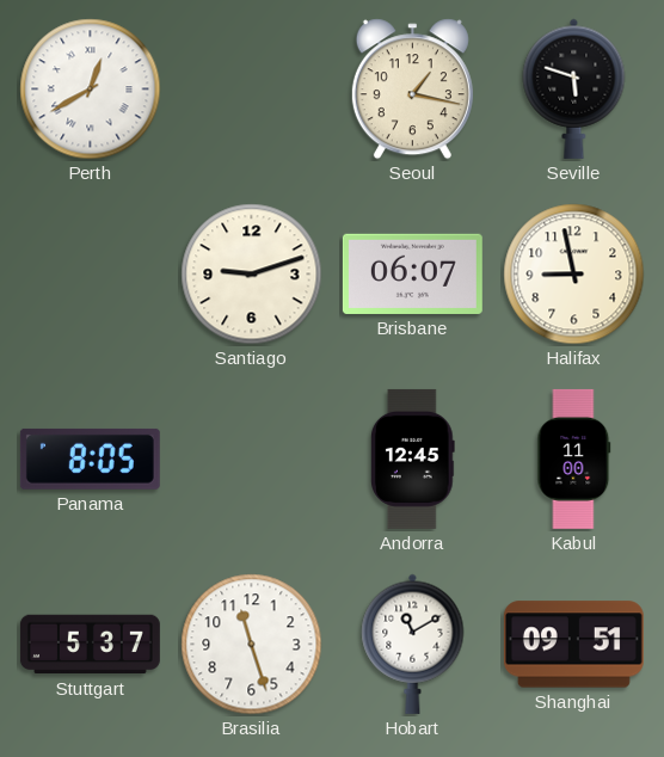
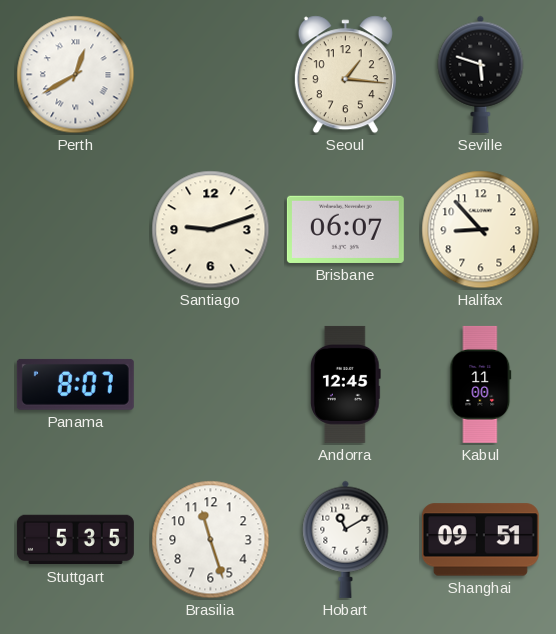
Seoul: 1:17 -> 1:16 (345, 75)
Halifax: 8:58 -> 8:53 (481, 230)
Panama: 8:05 -> 8:07 (75, 384)
Stuttgart: 5:37 -> 5:35 (75, 540)
